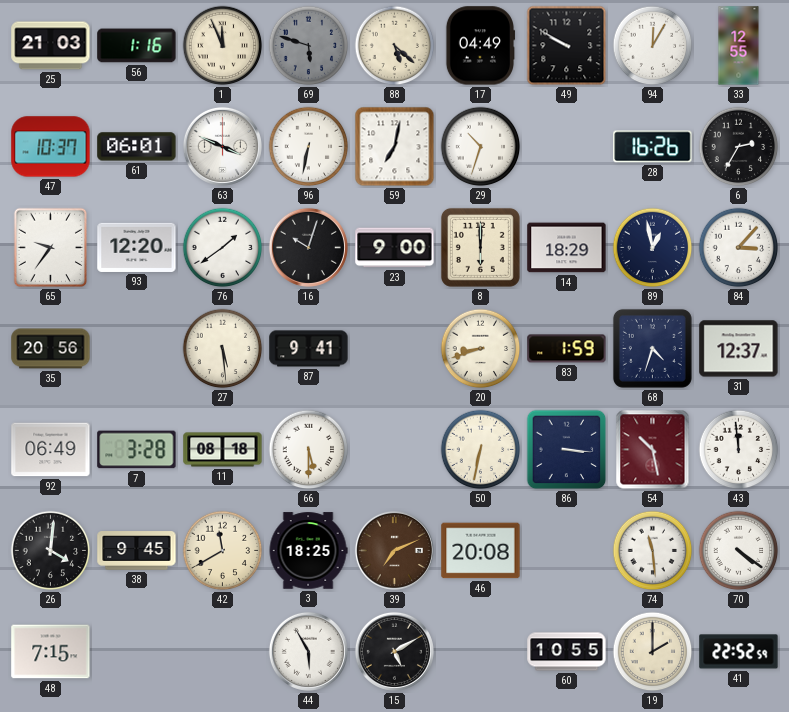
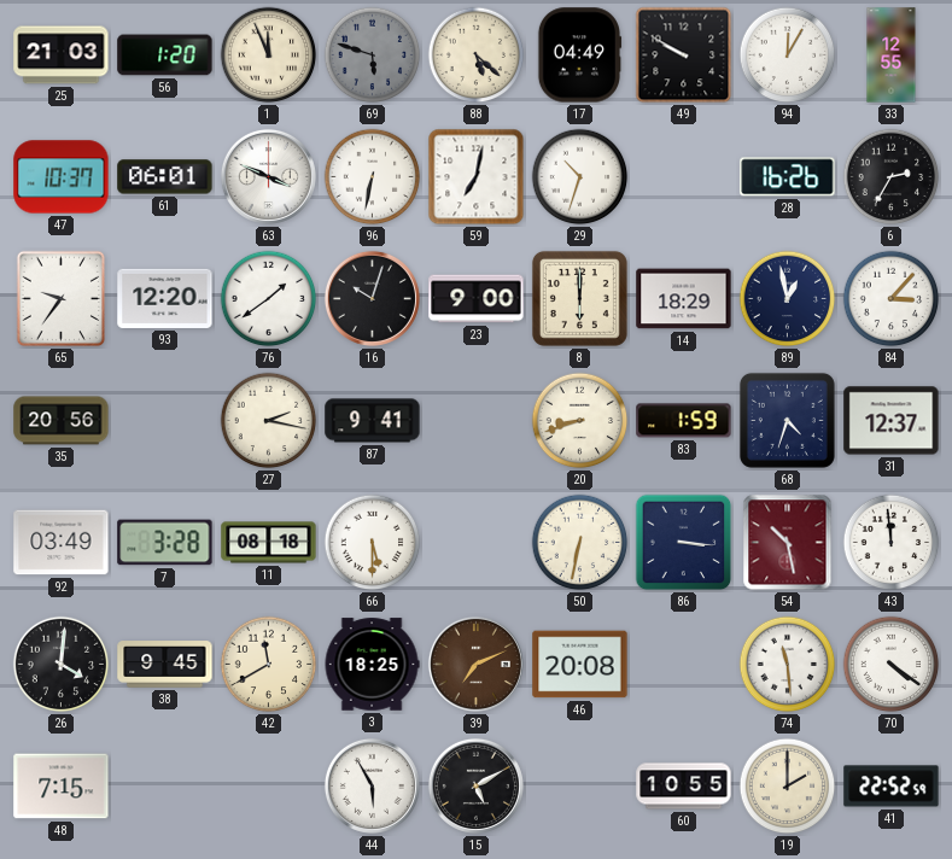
56: 1:16 -> 1:20 (165, 55)
27: 5:29 -> 2:17 (269, 421)
92: 06:49 -> 03:49 (62, 543)
